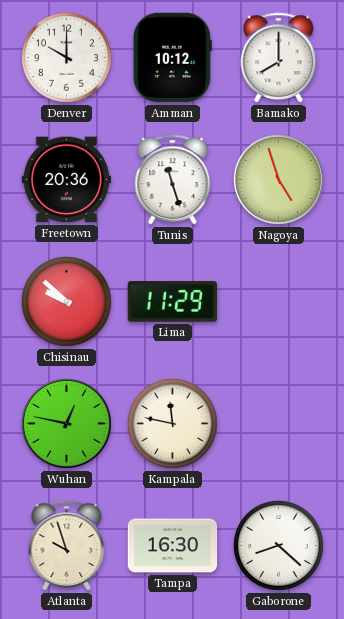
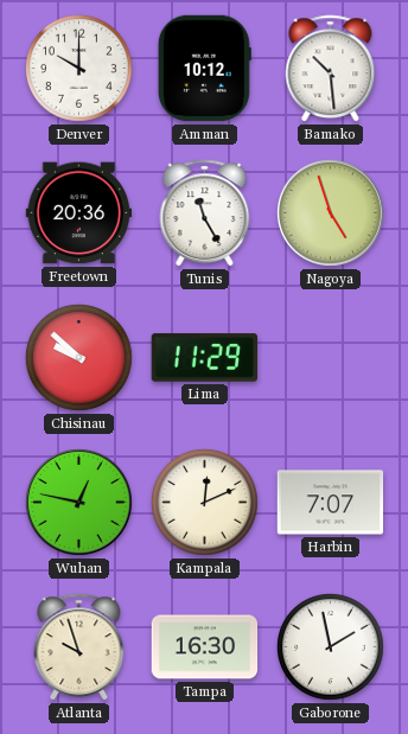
Bamako: 8:00 -> 10:29 (331, 69)
Tunis: 11:27 -> 11:25 (205, 213)
Kampala: 11:47 -> 12:11 (205, 503)
Harbin: none -> 7:07 (331, 503)
Gaborone: 8:22 -> 1:58 (331, 647)
